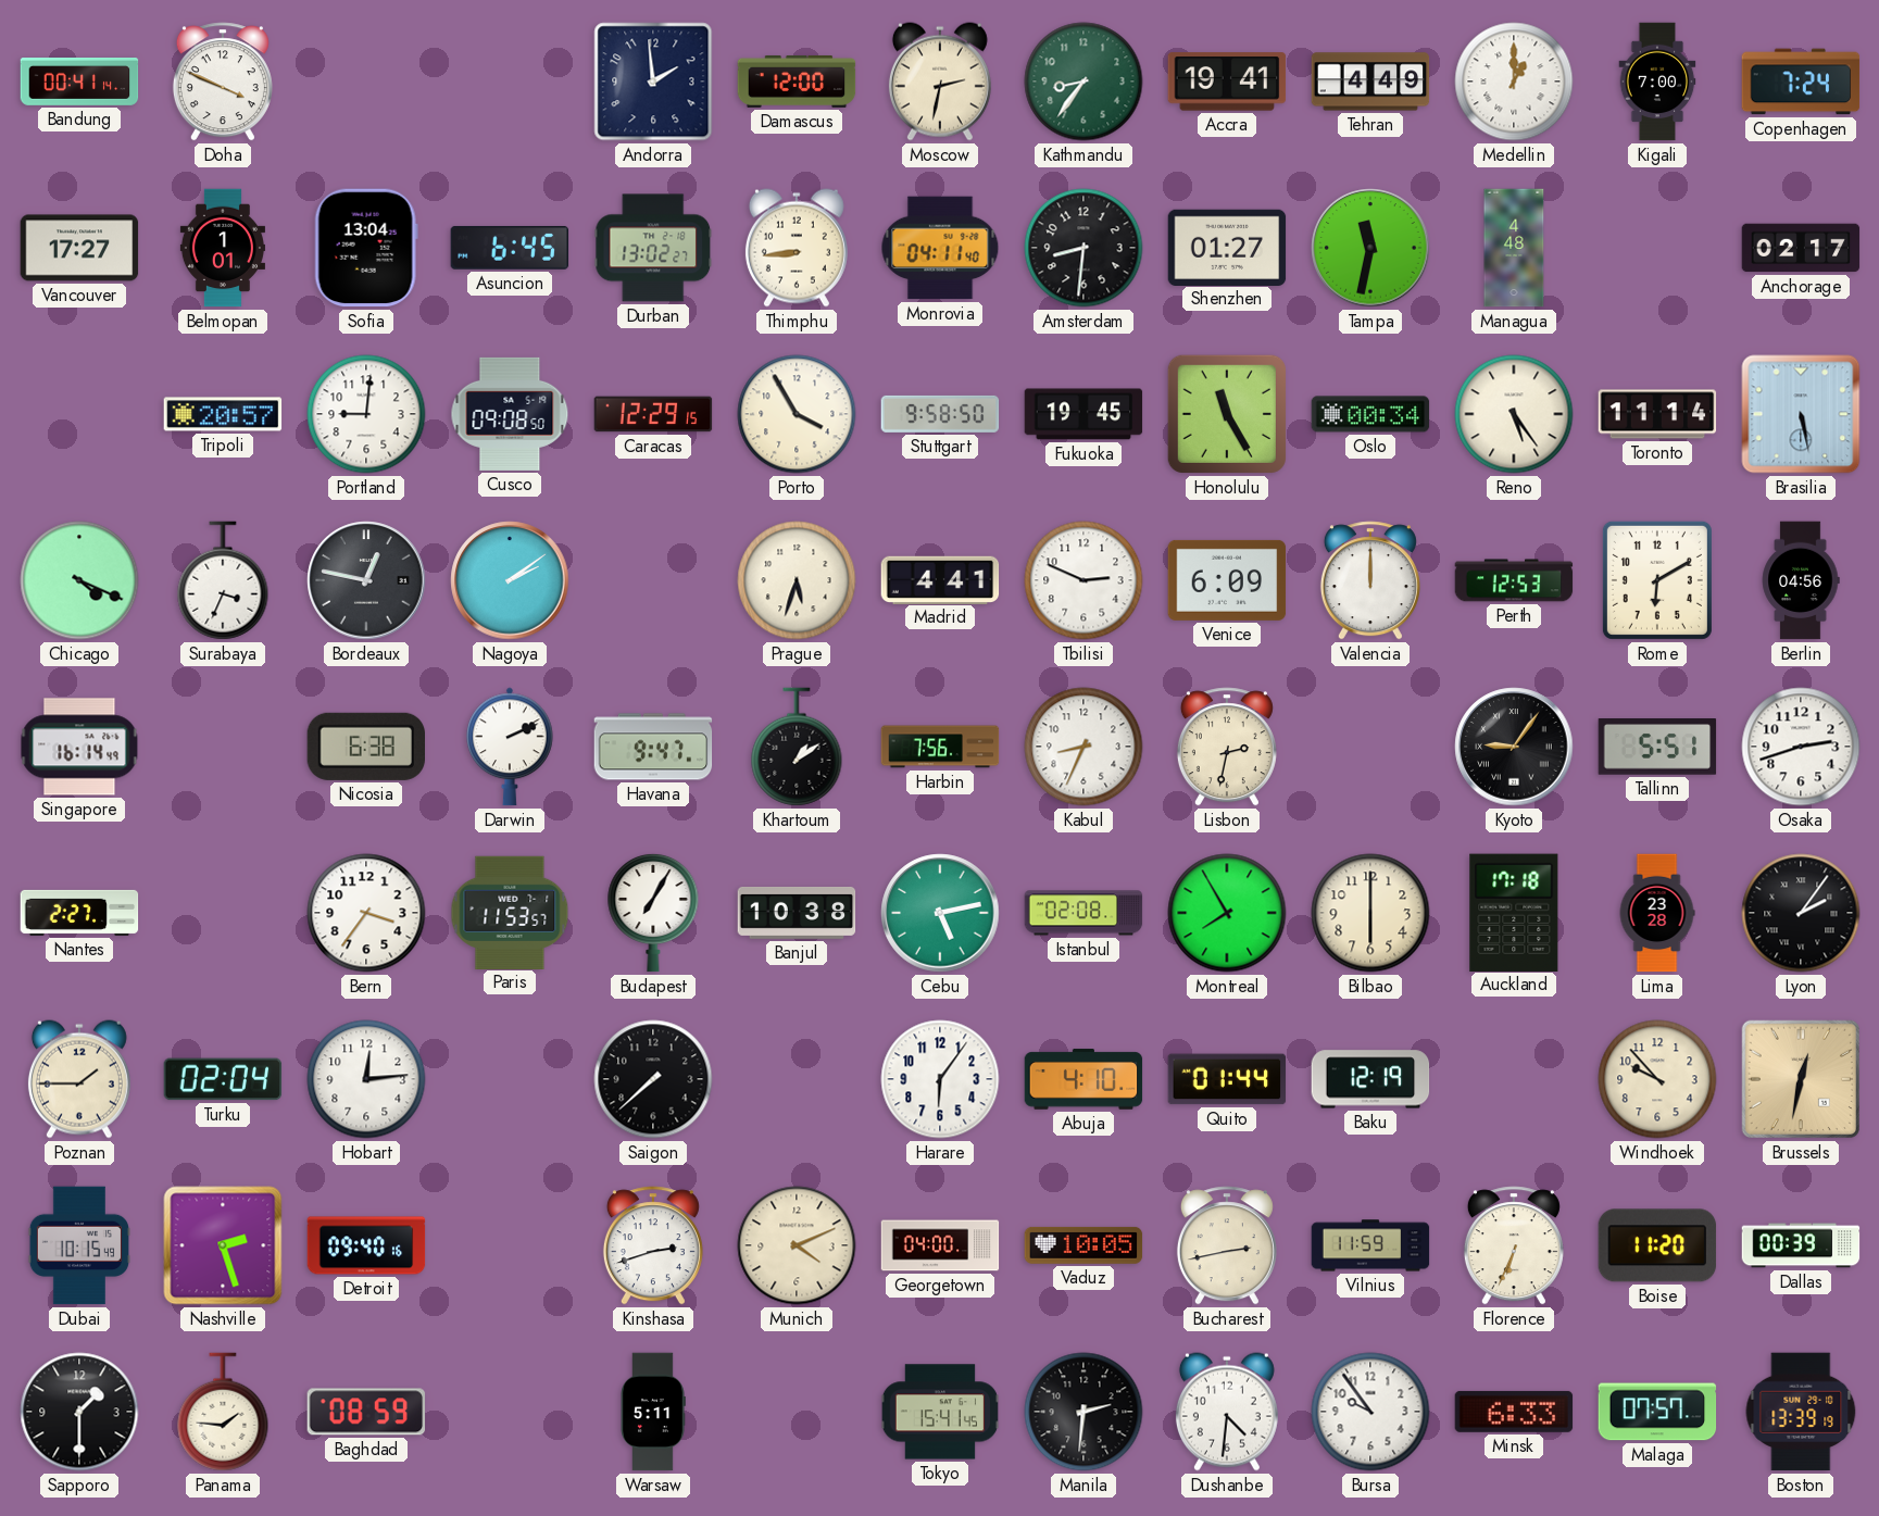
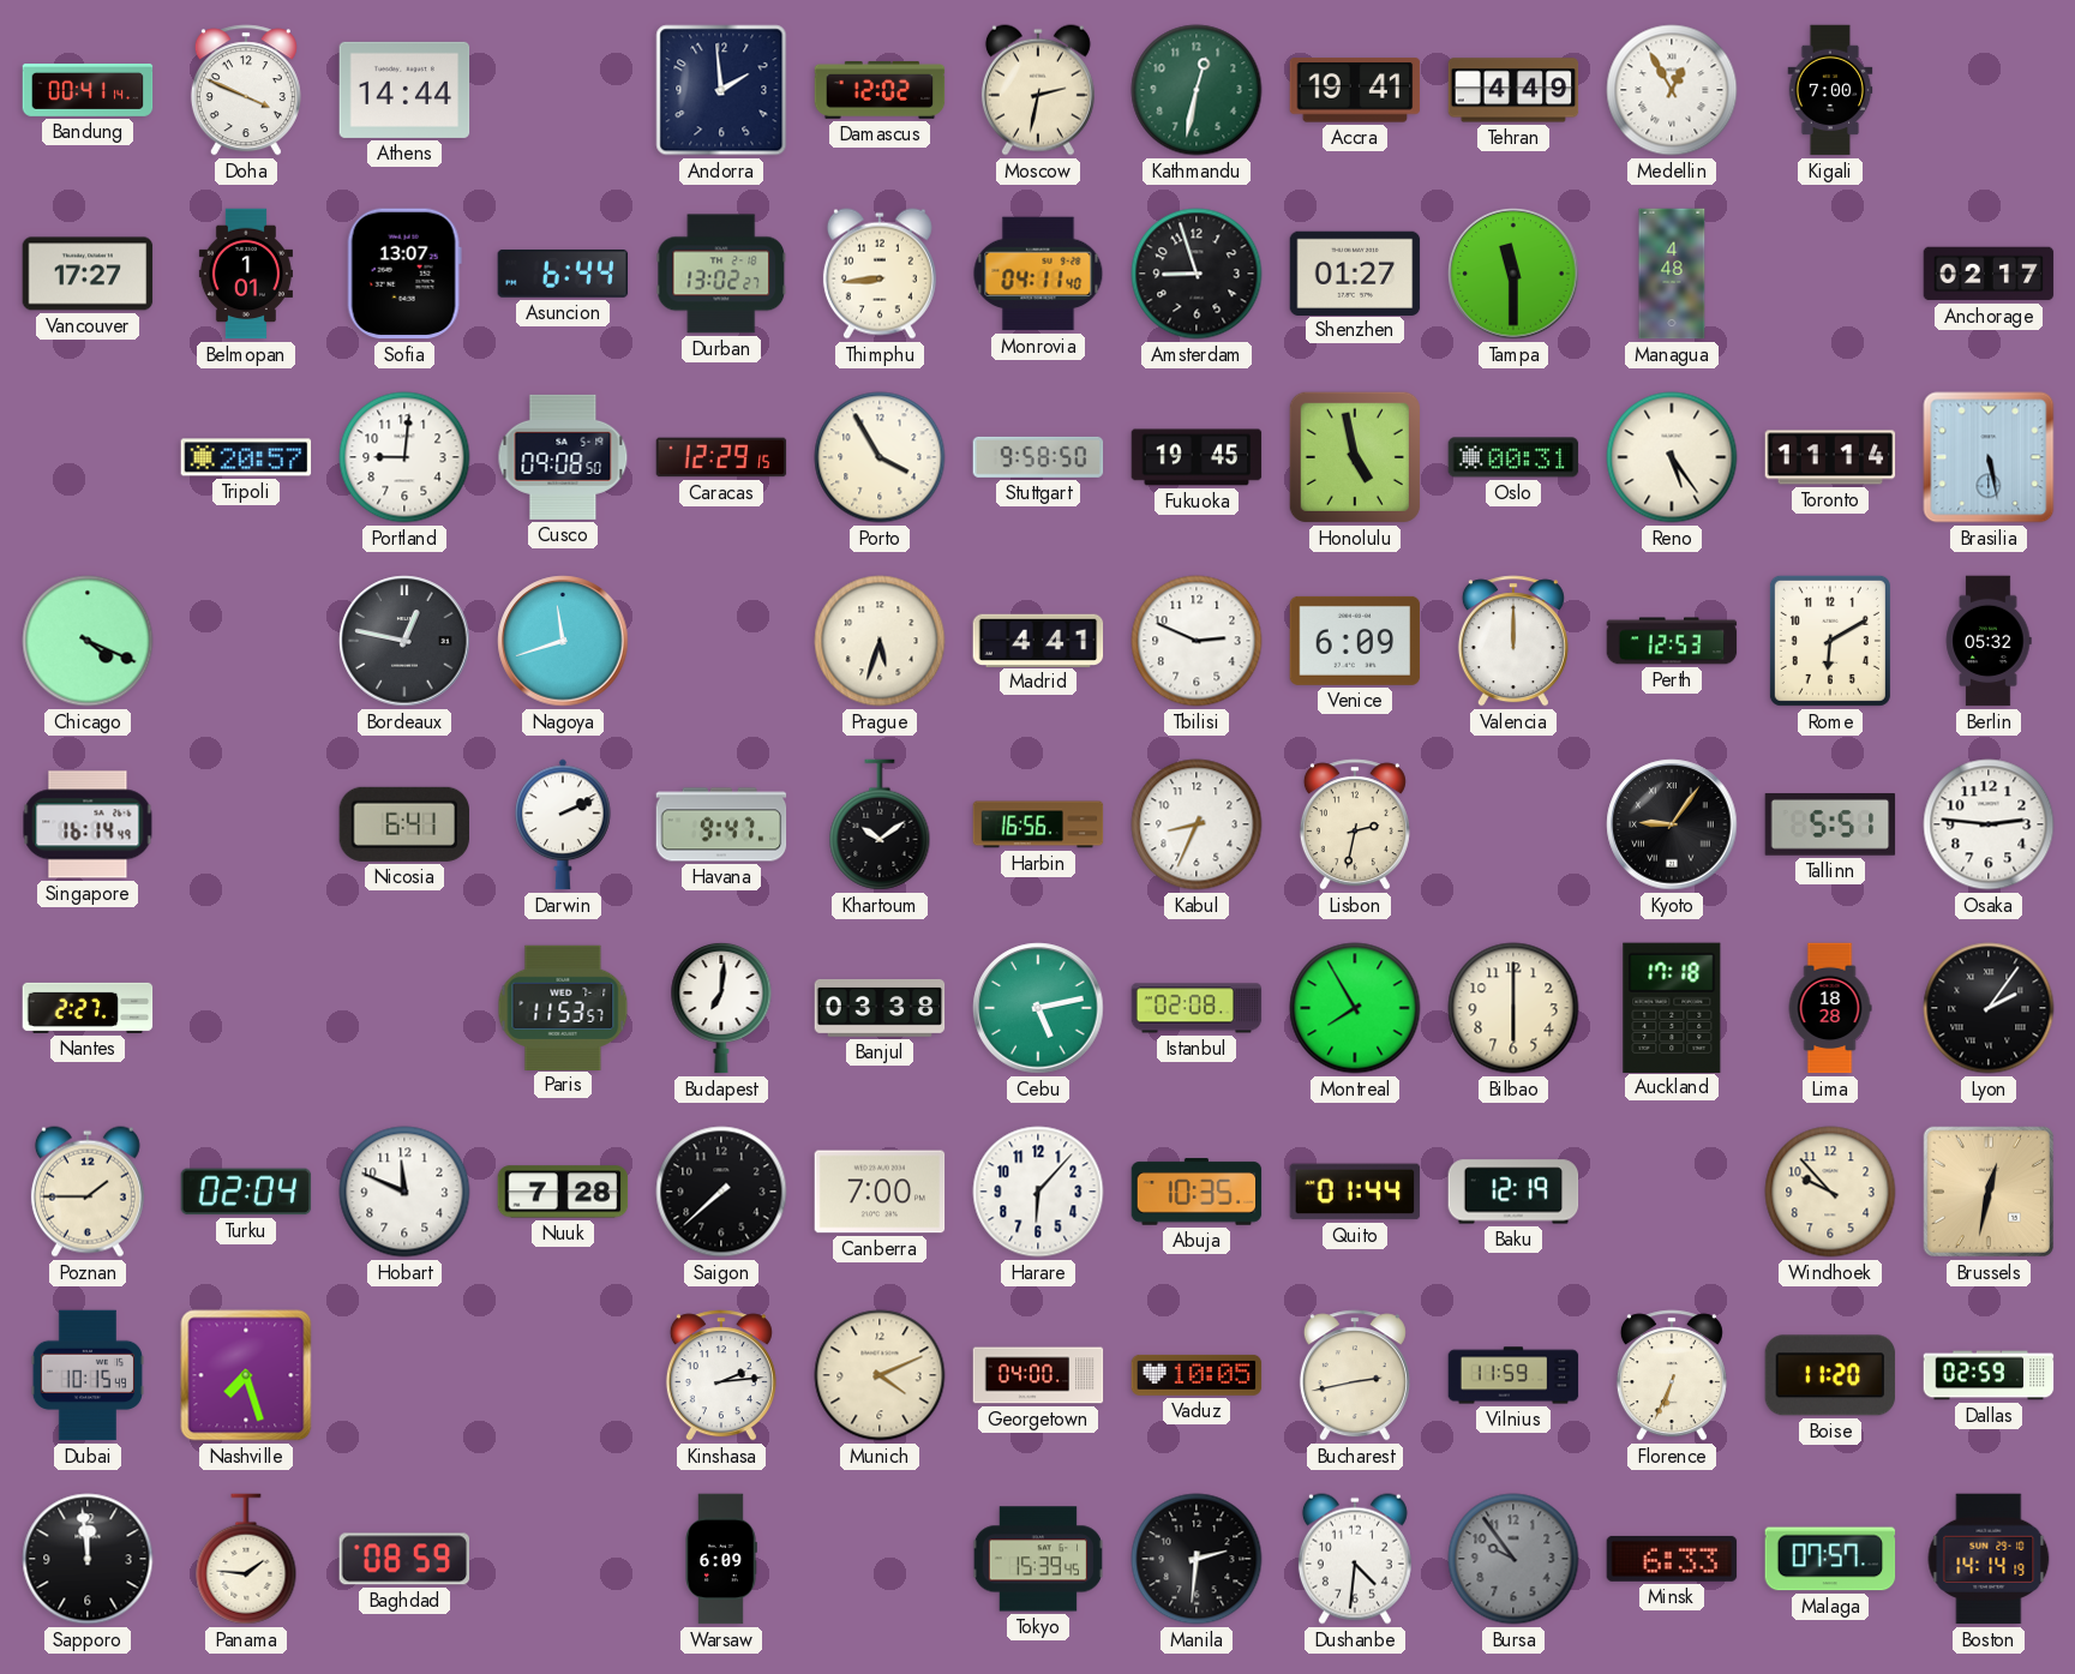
Athens: none -> 14:44 (404, 90)
Damascus: 12:00 -> 12:02 (880, 90)
Kathmandu: 8:36 -> 12:32 (1197, 90)
Medellin: 1:00 -> 12:55 (1672, 90)
Copenhagen: 7:24 -> none (1801, 82)
Sofia: 13:04 -> 13:07 (404, 274)
Asuncion: 6:45 -> 6:44 (563, 274)
Amsterdam: 8:31 -> 8:57 (1197, 274)
Tampa: 11:32 -> 11:30 (1513, 274)
Honolulu: 11:25 -> 4:58 (1355, 457)
Oslo: 00:34 -> 00:31 (1513, 457)
Surabaya: 3:34 -> none (223, 580)
Nagoya: 2:09 -> 11:42 (563, 641)
Berlin: 04:56 -> 05:32 (1989, 641)
Nicosia: 6:38 -> 6:41 (403, 824)
Khartoum: 1:09 -> 10:09 (880, 824)
Harbin: 7:56 -> 16:56 (1038, 824)
Osaka: 2:42 -> 2:46 (1989, 824)
Bern: 3:36 -> none (366, 913)
Budapest: 7:05 -> 7:01 (721, 1008)
Banjul: 10:38 -> 03:38 (880, 1008)
Lima: 23:28 -> 18:28 (1830, 1008)
Hobart: 12:14 -> 11:49 (404, 1192)
Nuuk: none -> 7:28 (563, 1192)
Canberra: none -> 7:00 (880, 1192)
Harare: 6:06 -> 6:07 (1038, 1192)
Abuja: 4:10 -> 10:35 (1197, 1192)
Nashville: 2:27 -> 7:27 (246, 1375)
Detroit: 09:40 -> none (366, 1245)
Kinshasa: 2:42 -> 2:14 (721, 1375)
Dallas: 00:39 -> 02:59 (1989, 1375)
Sapporo: 1:30 -> 11:59 (88, 1559)
Warsaw: 5:11 -> 6:09 (721, 1559)
Tokyo: 15:41 -> 15:39 (1038, 1559)
Bursa dial: white -> grey (1513, 1559)
Boston: 13:39 -> 14:14 (1989, 1559)
